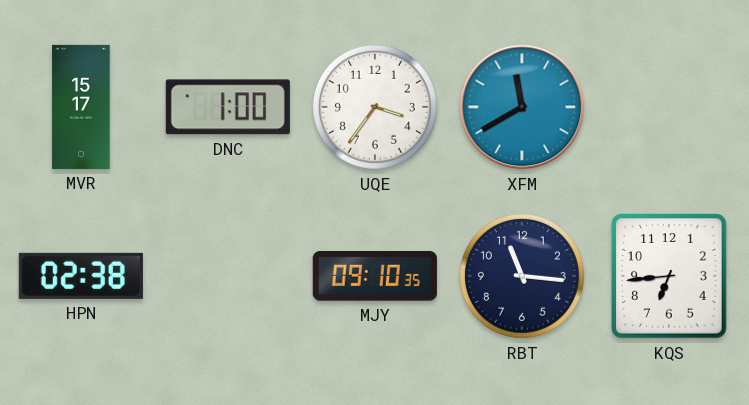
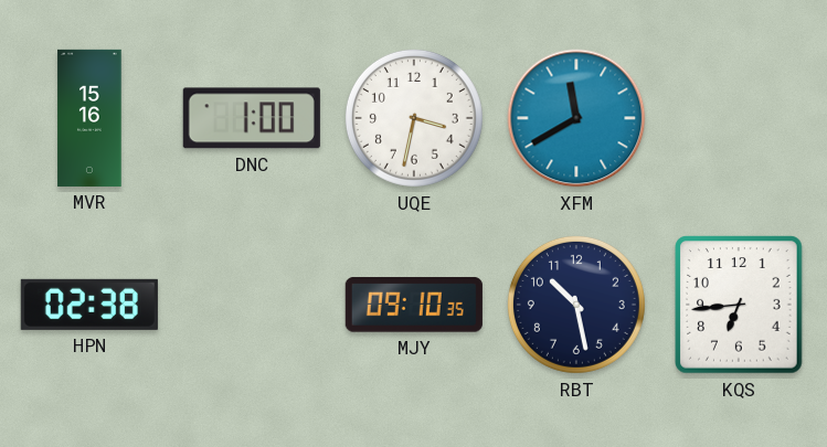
MVR: 15:17 -> 15:16 (89, 118)
UQE: 3:36 -> 3:32 (414, 118)
RBT: 11:16 -> 10:28 (576, 305)
